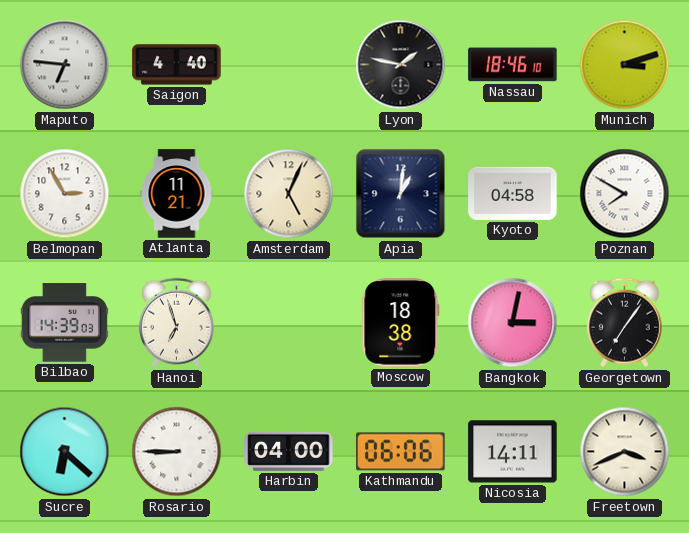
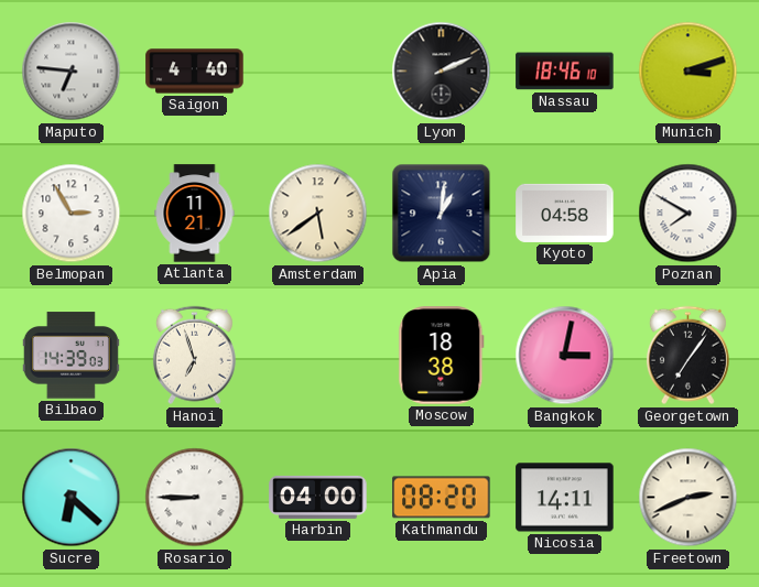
Lyon: 1:47 -> 2:11 (442, 72)
Amsterdam: 5:04 -> 5:39 (318, 214)
Kathmandu: 06:06 -> 08:20 (442, 498)
Freetown: 3:41 -> 2:41 (688, 498)
